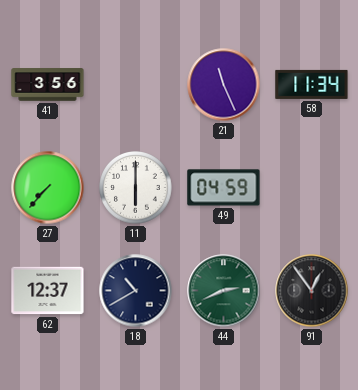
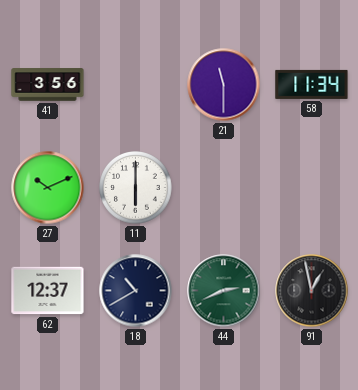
21: 11:26 -> 11:30 (224, 85)
27: 7:37 -> 10:11 (48, 188)
49: 04:59 -> none (224, 188)
91: 12:54 -> 12:58 (312, 291)
